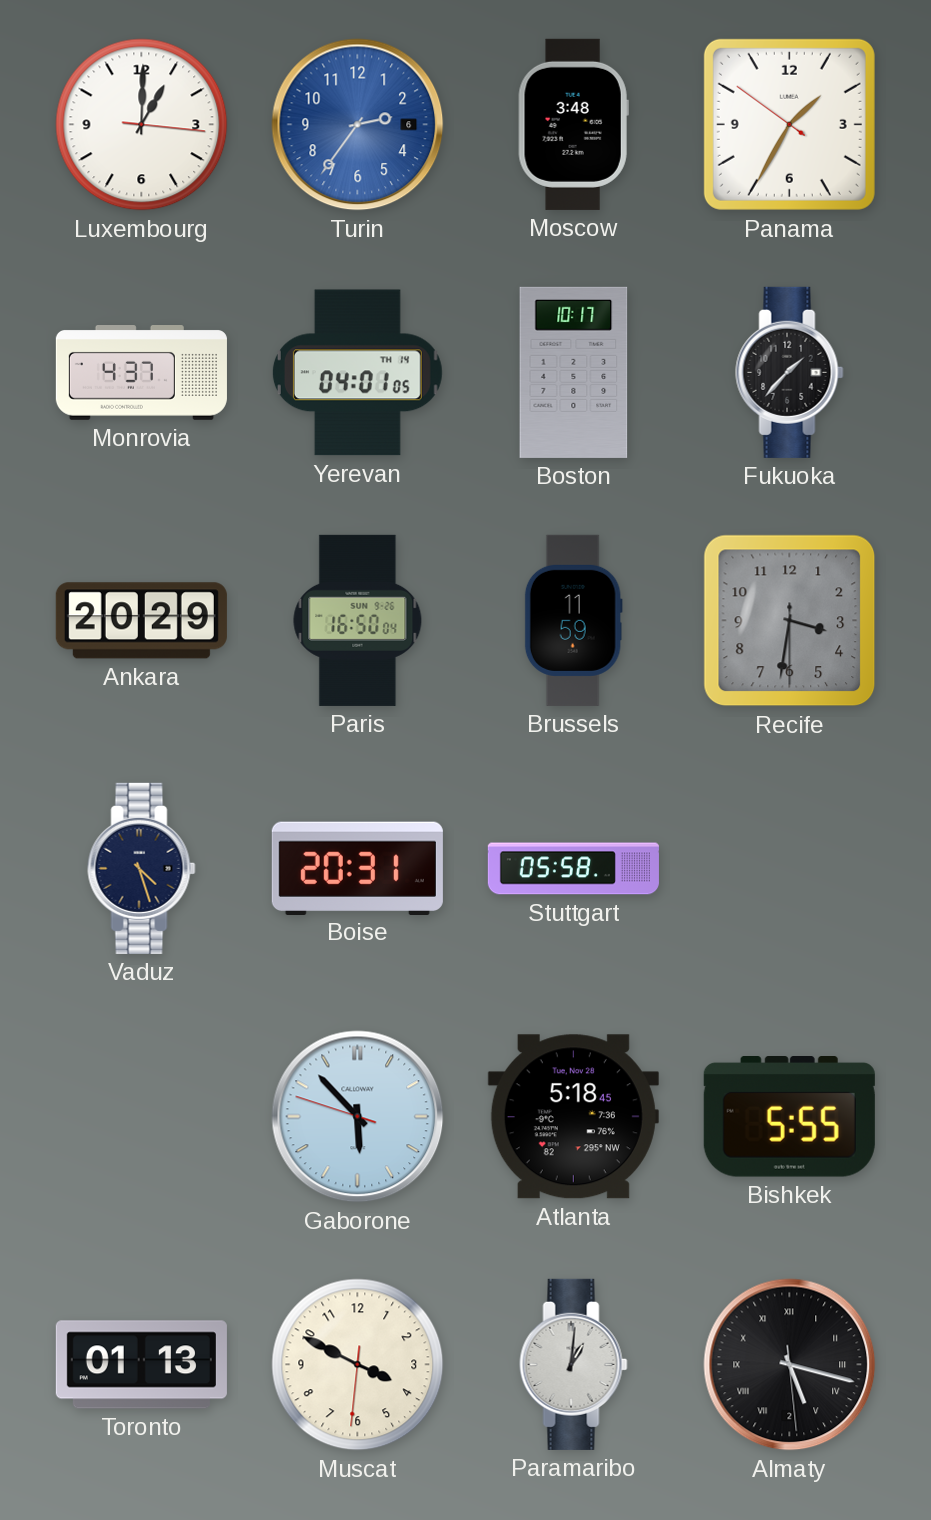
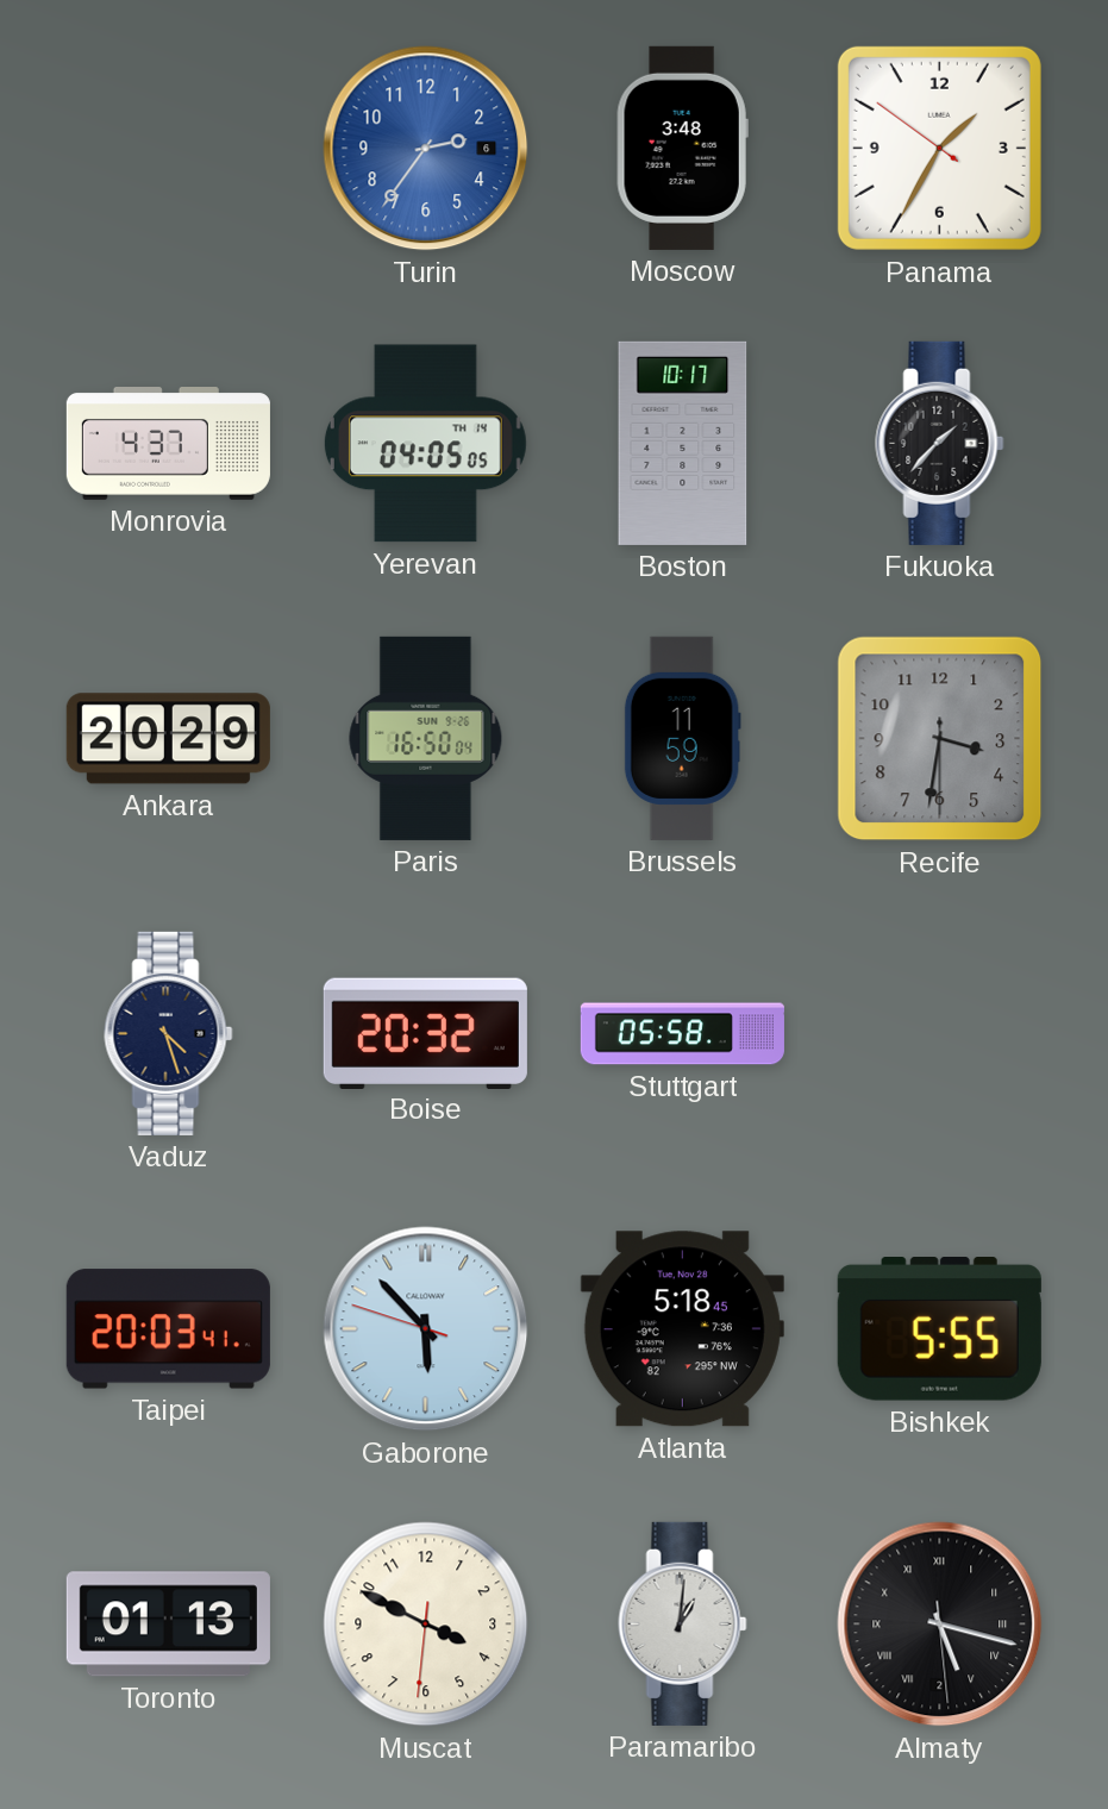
Luxembourg: 1:00 -> none (142, 125)
Yerevan: 04:01 -> 04:05 (425, 444)
Boise: 20:31 -> 20:32 (425, 1033)
Taipei: none -> 20:03 (168, 1329)
